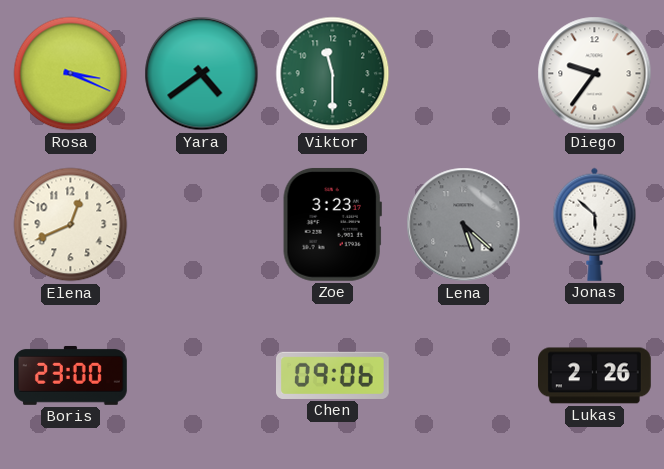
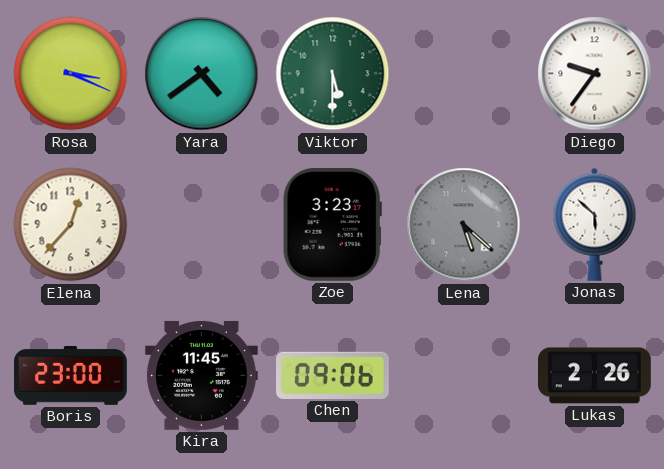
Viktor: 11:30 -> 5:30 (333, 74)
Elena: 12:41 -> 12:37 (71, 225)
Kira: none -> 11:45 (202, 375)
